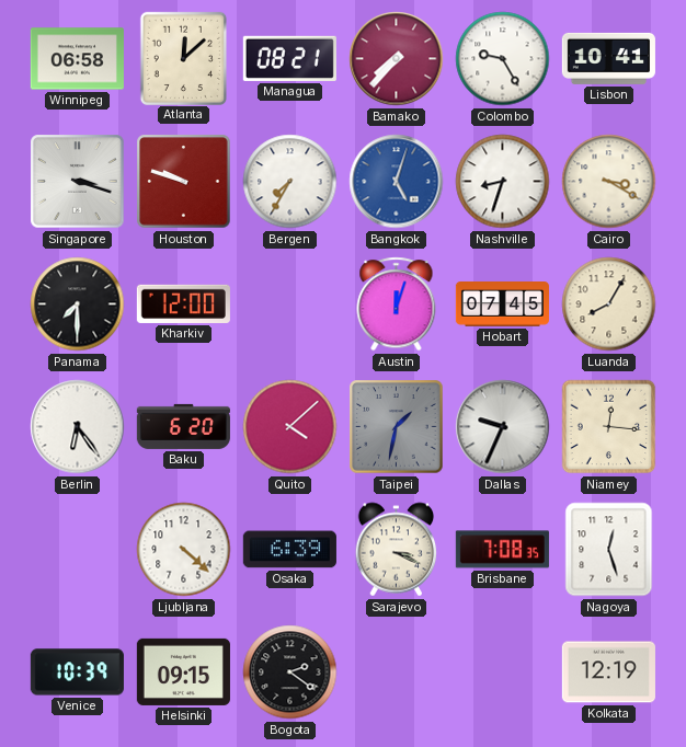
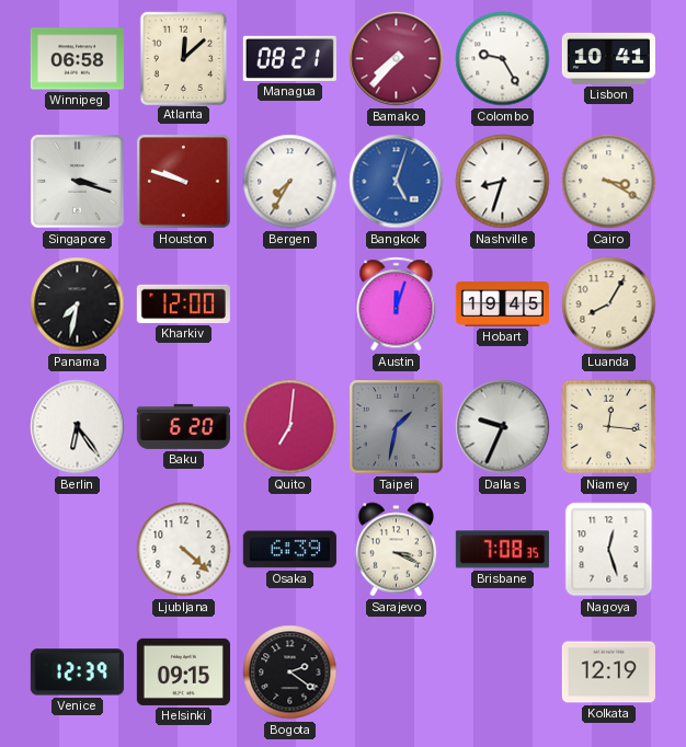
Panama: 7:30 -> 7:32 (78, 304)
Hobart: 07:45 -> 19:45 (502, 304)
Quito: 4:08 -> 7:01 (290, 427)
Venice: 10:39 -> 12:39 (77, 673)
